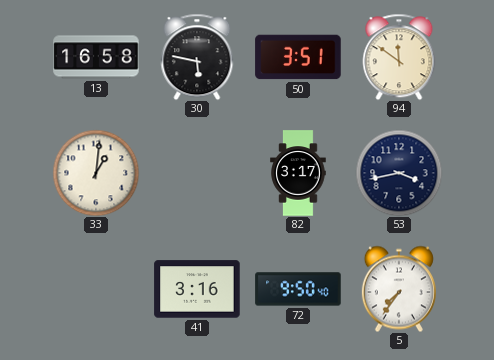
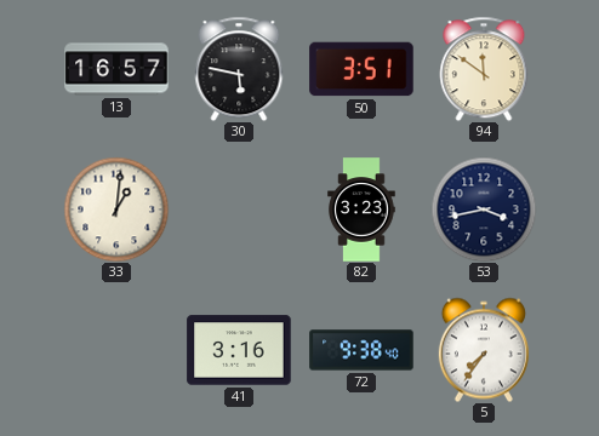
13: 16:58 -> 16:57 (116, 69)
82: 3:17 -> 3:23 (361, 210)
72: 9:50 -> 9:38 (361, 350)
